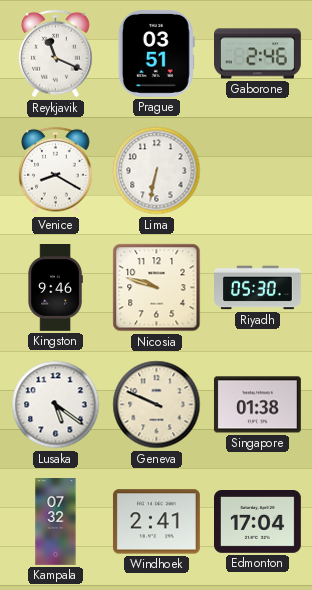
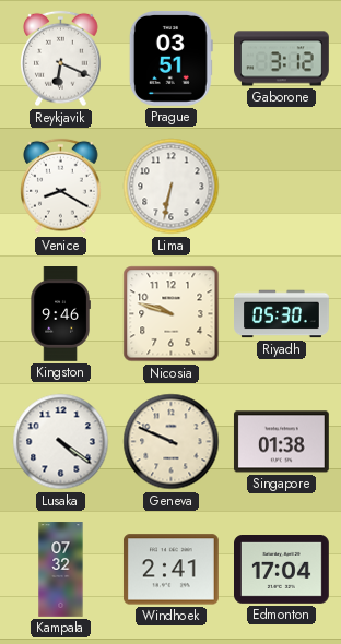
Reykjavik: 11:19 -> 6:19 (61, 59)
Gaborone: 2:46 -> 3:12 (282, 59)
Lusaka: 5:21 -> 4:21 (61, 442)
